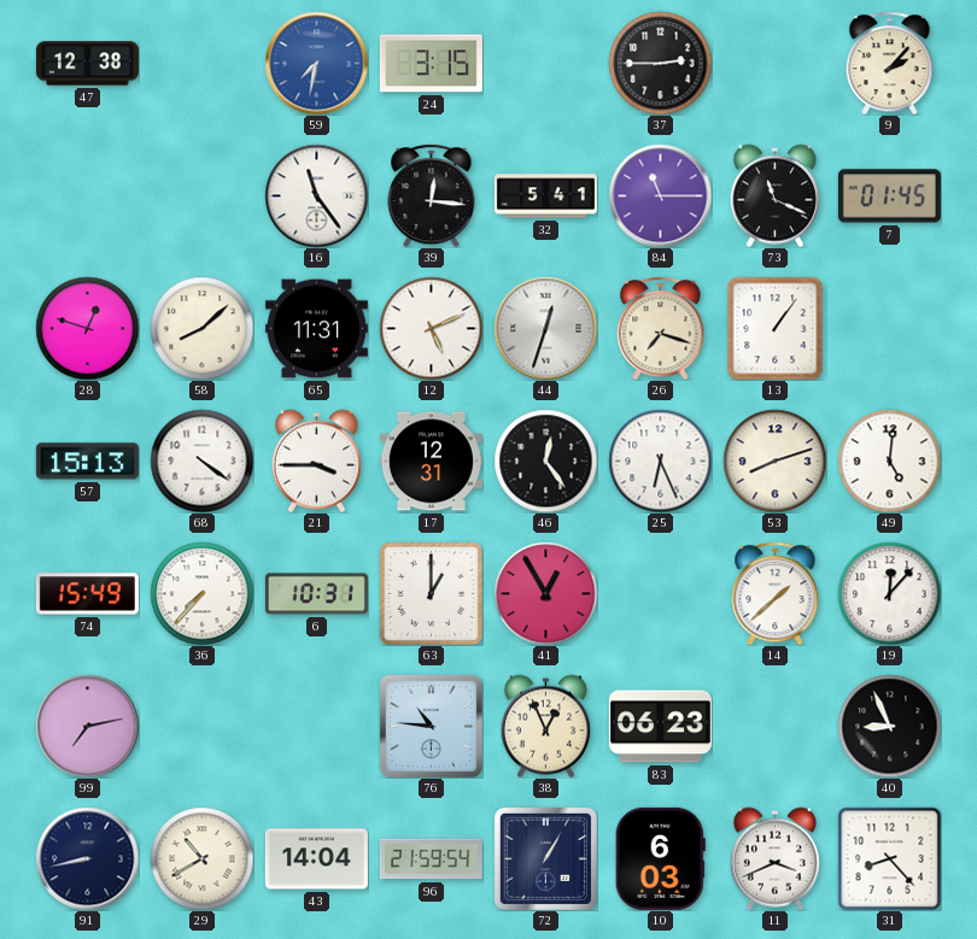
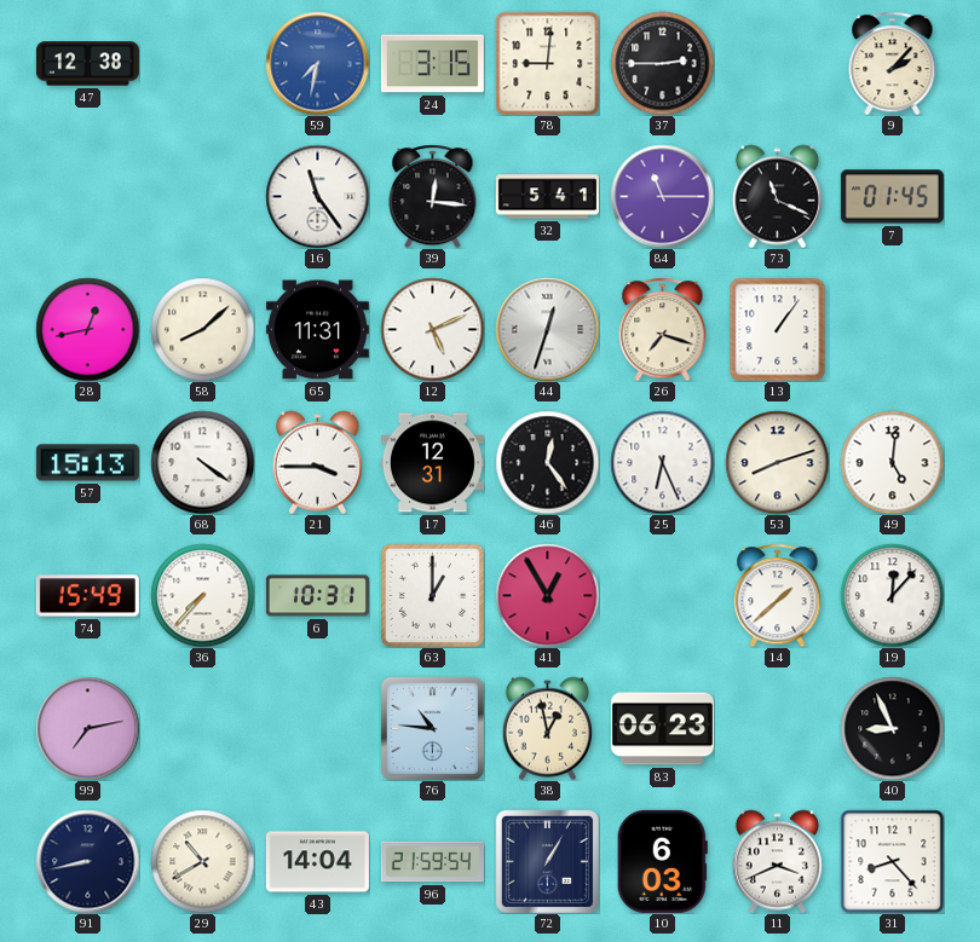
78: none -> 9:01 (547, 63)
28: 12:48 -> 12:43 (87, 329)
38: 12:56 -> 12:58 (547, 728)
